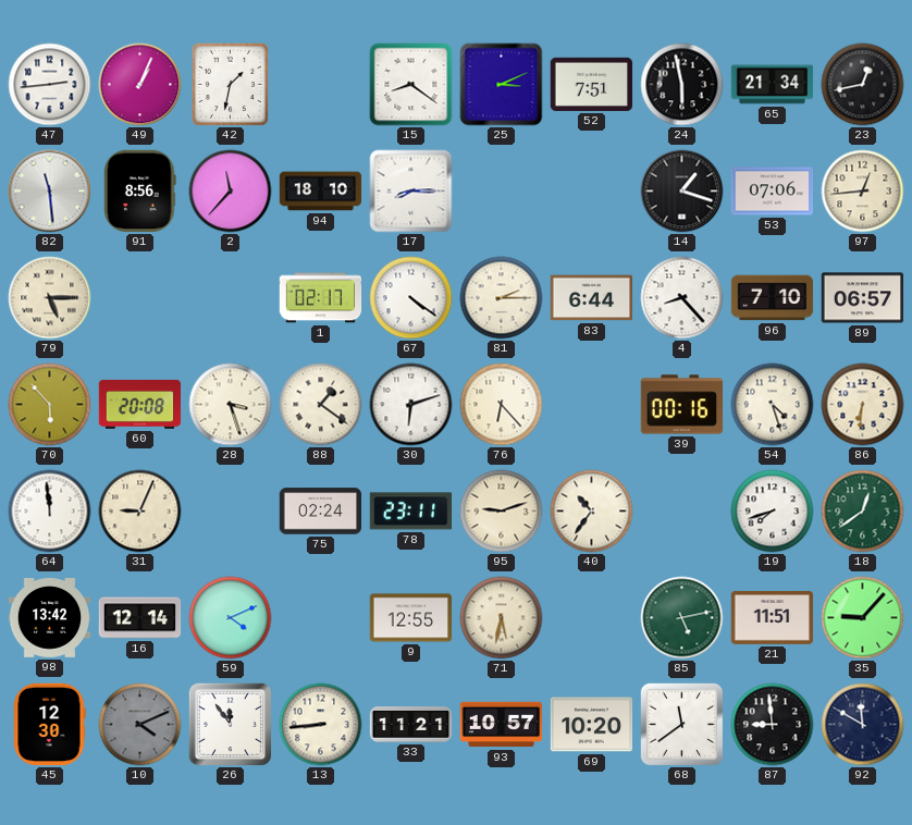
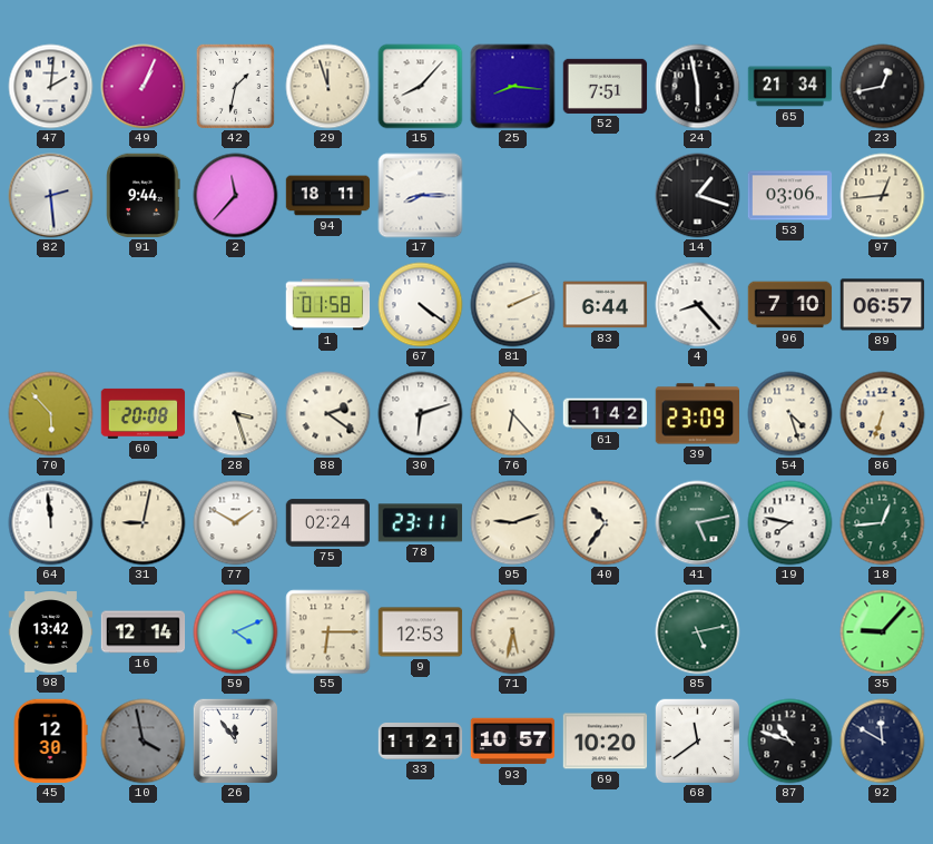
47: 2:44 -> 2:01 (51, 87)
29: none -> 11:57 (328, 87)
15: 8:21 -> 8:07 (421, 87)
25: 3:11 -> 8:16 (513, 87)
82: 11:29 -> 2:29 (51, 196)
91: 8:56 -> 9:44 (144, 196)
94: 18:10 -> 18:11 (328, 196)
53: 07:06 -> 03:06 (790, 196)
79: 5:15 -> none (50, 298)
1: 02:17 -> 01:58 (328, 305)
81: 2:15 -> 2:11 (513, 305)
88: 1:21 -> 2:21 (328, 414)
61: none -> 1:42 (606, 414)
39: 00:16 -> 23:09 (698, 414)
86: 6:31 -> 6:33 (883, 414)
31: 9:04 -> 9:02 (144, 523)
77: none -> 1:50 (236, 523)
41: none -> 5:13 (698, 523)
19: 7:42 -> 7:47 (790, 523)
18: 12:39 -> 12:44 (883, 523)
55: none -> 6:15 (328, 632)
9: 12:55 -> 12:53 (421, 632)
21: 11:51 -> none (773, 617)
10: 4:11 -> 3:58 (144, 742)
13: 8:44 -> none (321, 725)
87: 8:59 -> 10:48 (790, 742)
